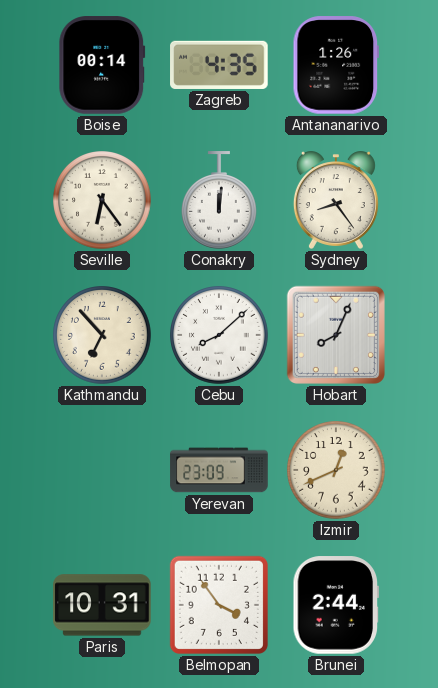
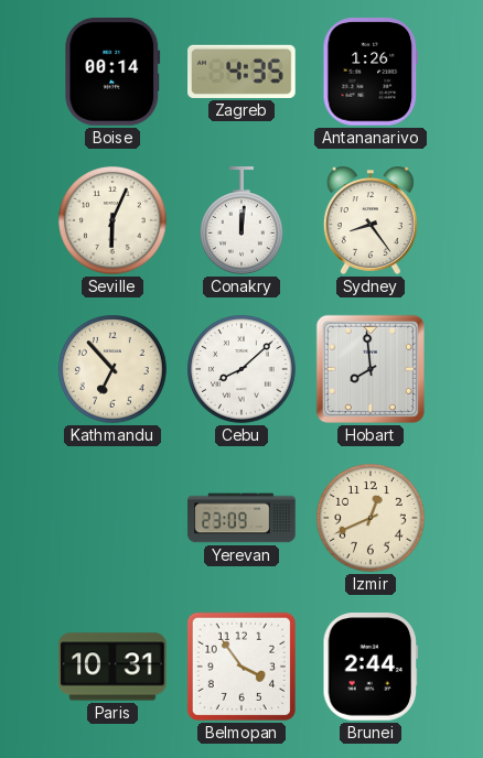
Seville: 6:24 -> 6:04 (112, 220)
Hobart: 8:04 -> 7:59 (371, 369)
